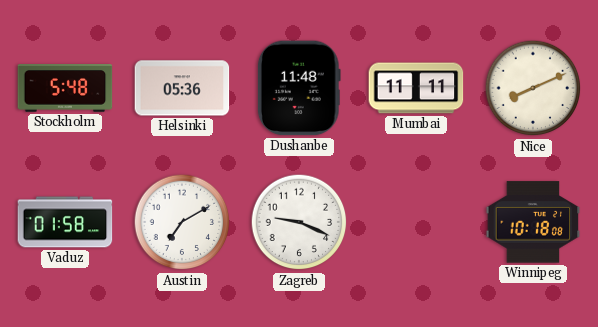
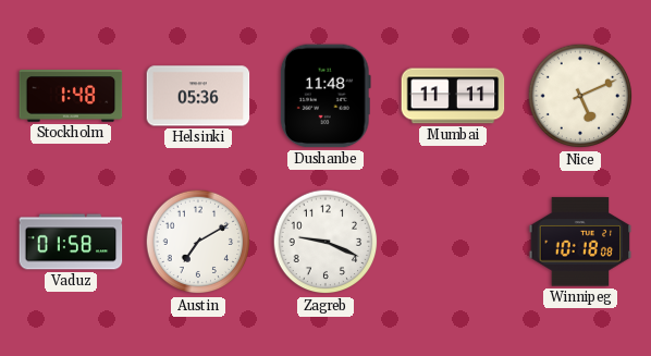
Stockholm: 5:48 -> 1:48 (71, 96)
Nice: 8:11 -> 5:11 (580, 96)
